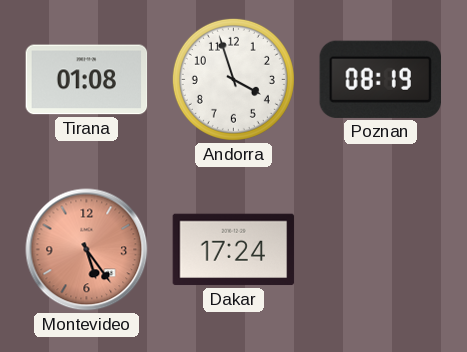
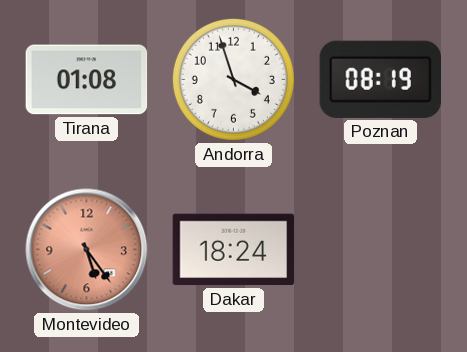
Dakar: 17:24 -> 18:24 (234, 250)
